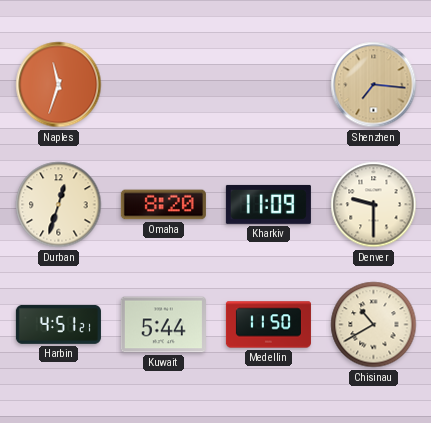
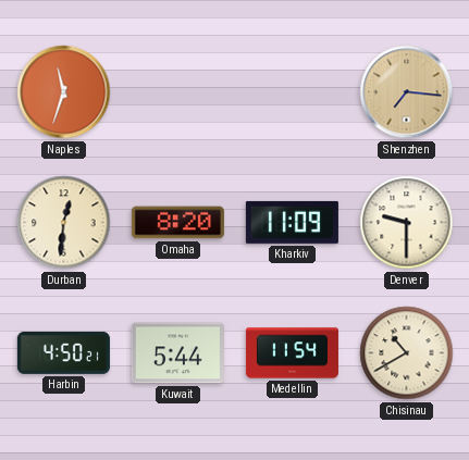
Durban: 12:33 -> 12:31 (64, 223)
Harbin: 4:51 -> 4:50 (63, 352)
Medellin: 11:50 -> 11:54 (292, 353)
